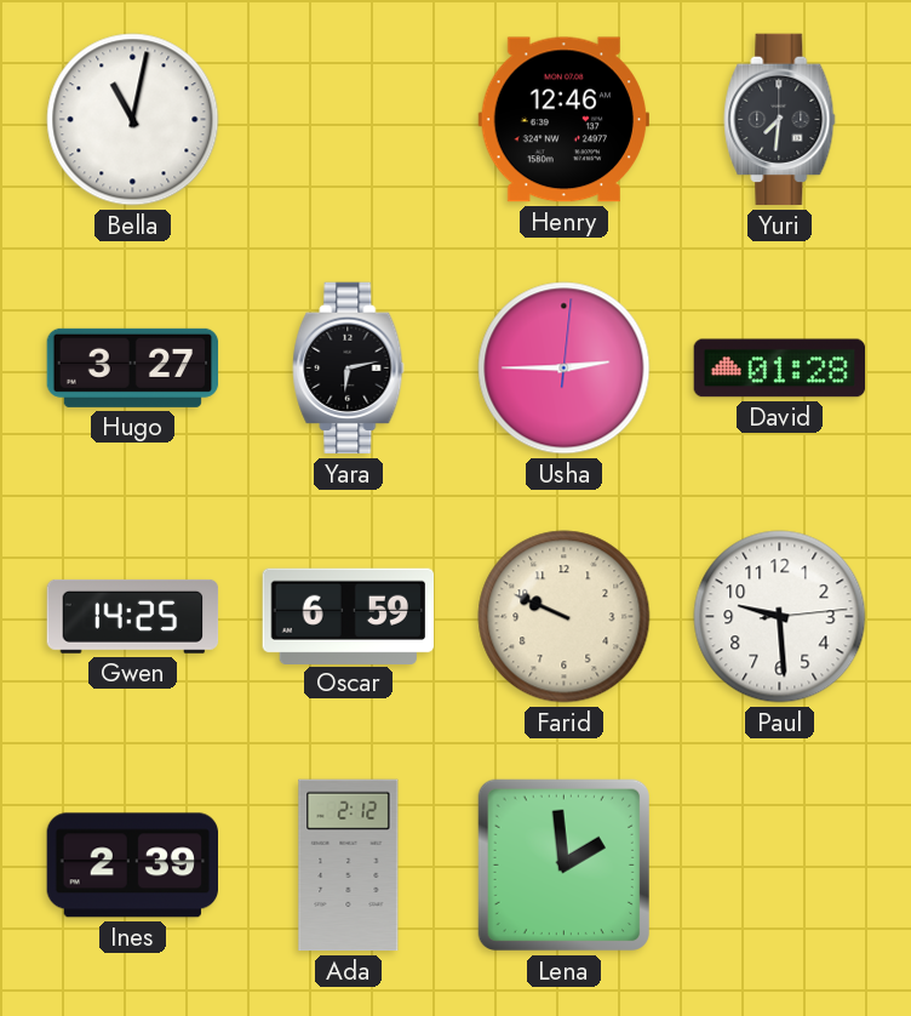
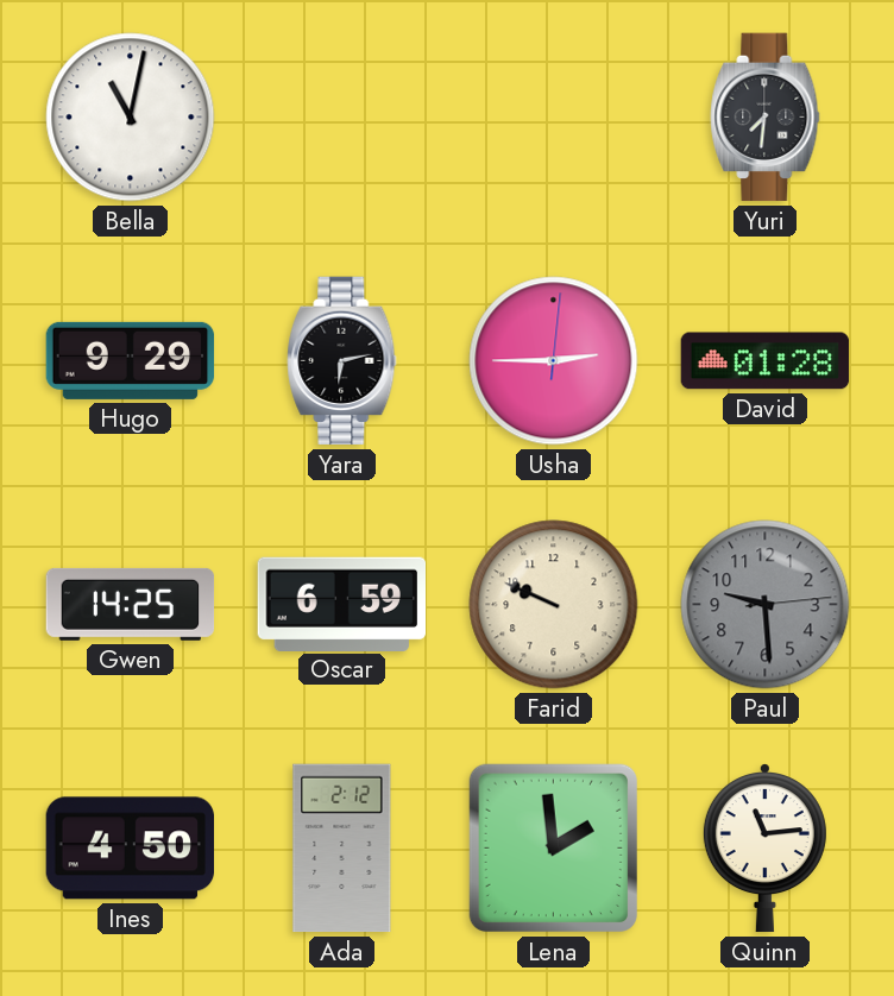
Henry: 12:46 -> none (563, 120)
Hugo: 3:27 -> 9:29 (131, 360)
Paul dial: white -> grey (766, 605)
Ines: 2:39 -> 4:50 (131, 849)
Quinn: none -> 11:14 (764, 849)
